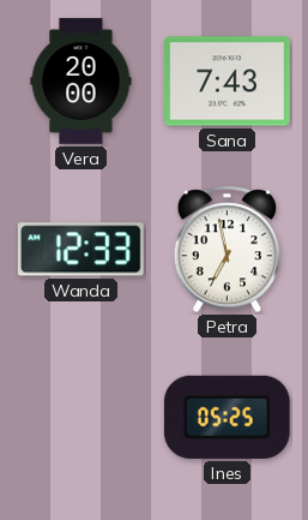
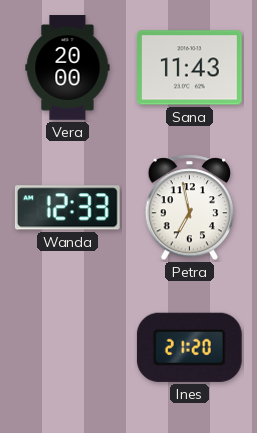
Sana: 7:43 -> 11:43 (190, 68)
Ines: 05:25 -> 21:20 (189, 347)
